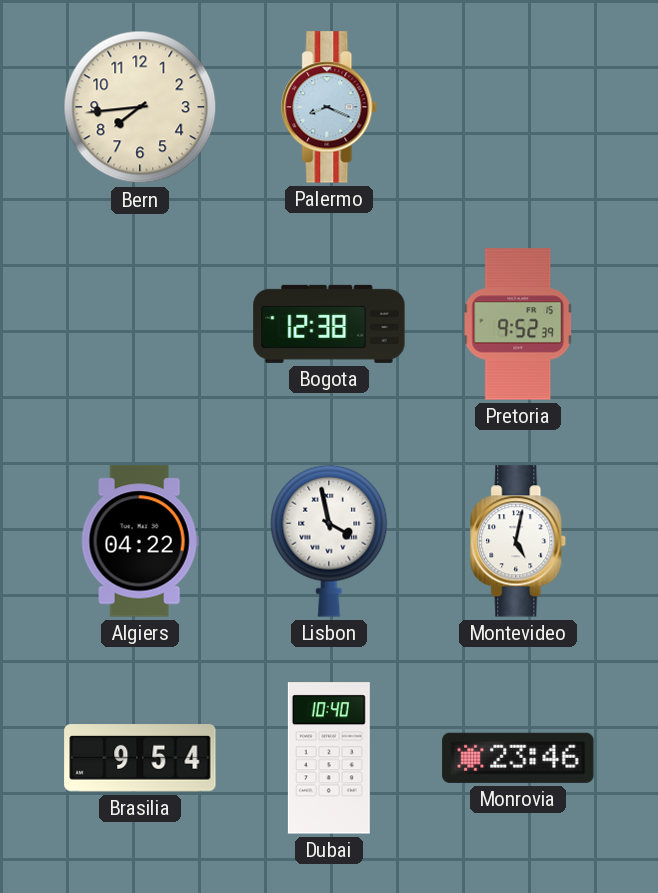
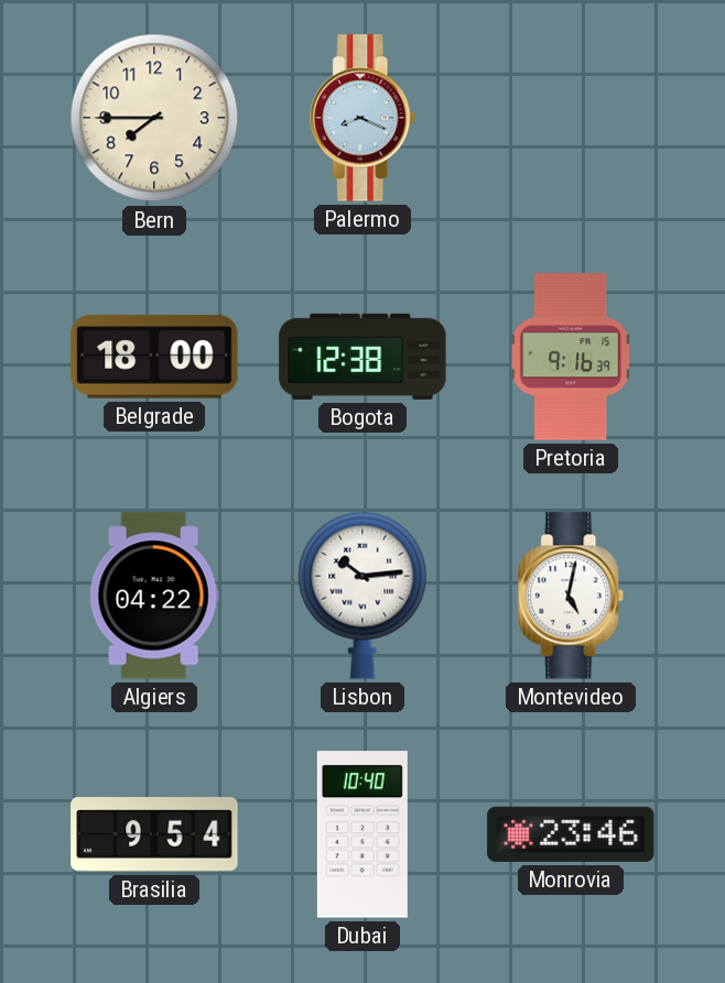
Bern: 7:44 -> 7:45 (154, 118)
Belgrade: none -> 18:00 (154, 357)
Pretoria: 9:52 -> 9:16 (571, 357)
Lisbon: 3:58 -> 10:14 (362, 596)
